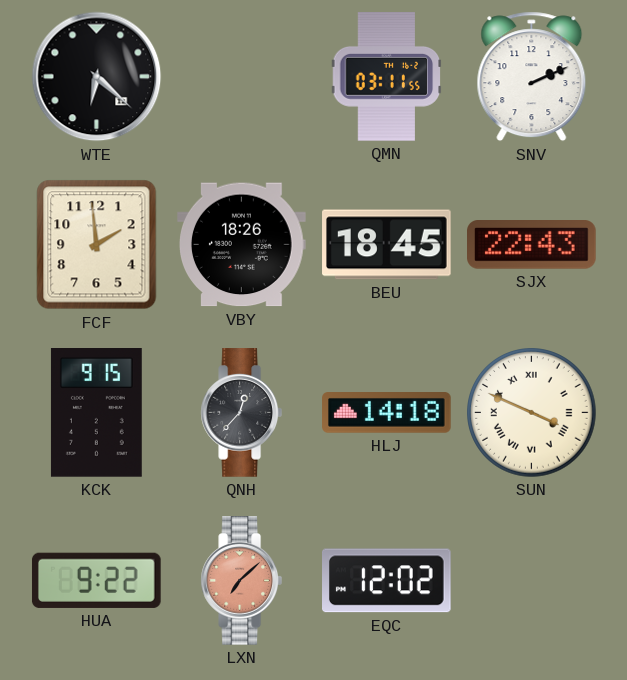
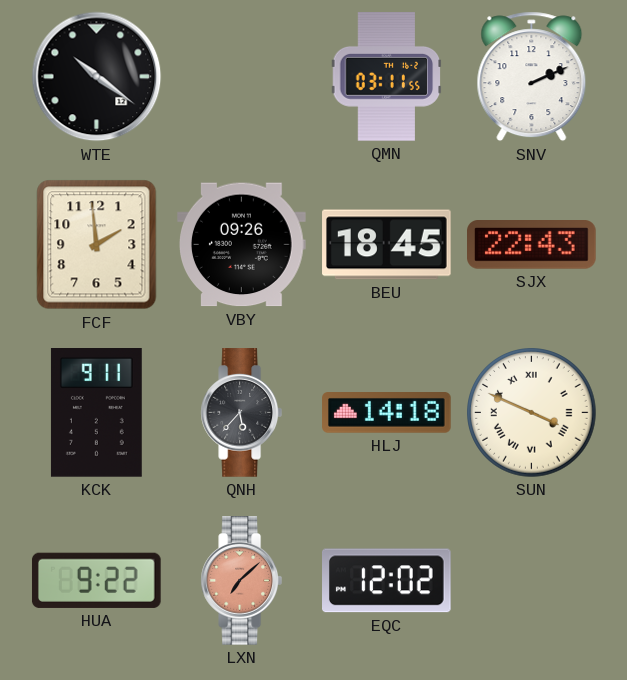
WTE: 6:22 -> 10:21 (97, 77)
VBY: 18:26 -> 09:26 (242, 245)
KCK: 9:15 -> 9:11 (96, 413)
QNH: 12:37 -> 5:37 (241, 413)
